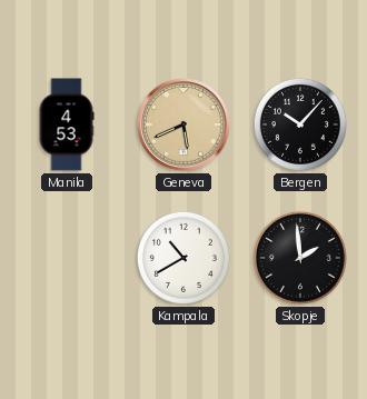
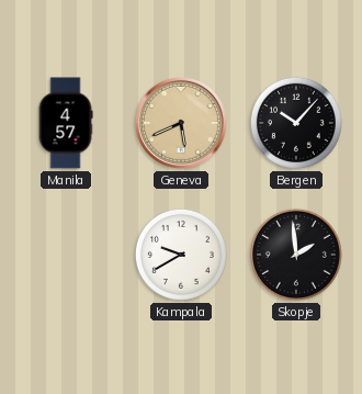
Manila: 4:53 -> 4:57 (66, 123)
Kampala: 10:40 -> 9:40 (181, 255)
